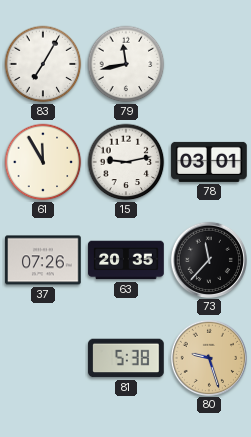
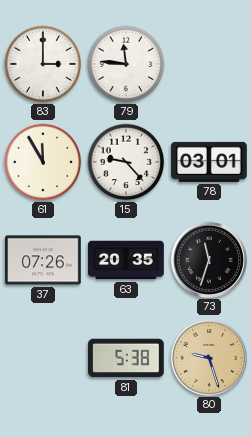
83: 7:05 -> 3:00 (43, 64)
79: 11:43 -> 11:46 (126, 64)
15: 9:13 -> 9:23 (126, 162)
73: 11:37 -> 11:33 (208, 259)
